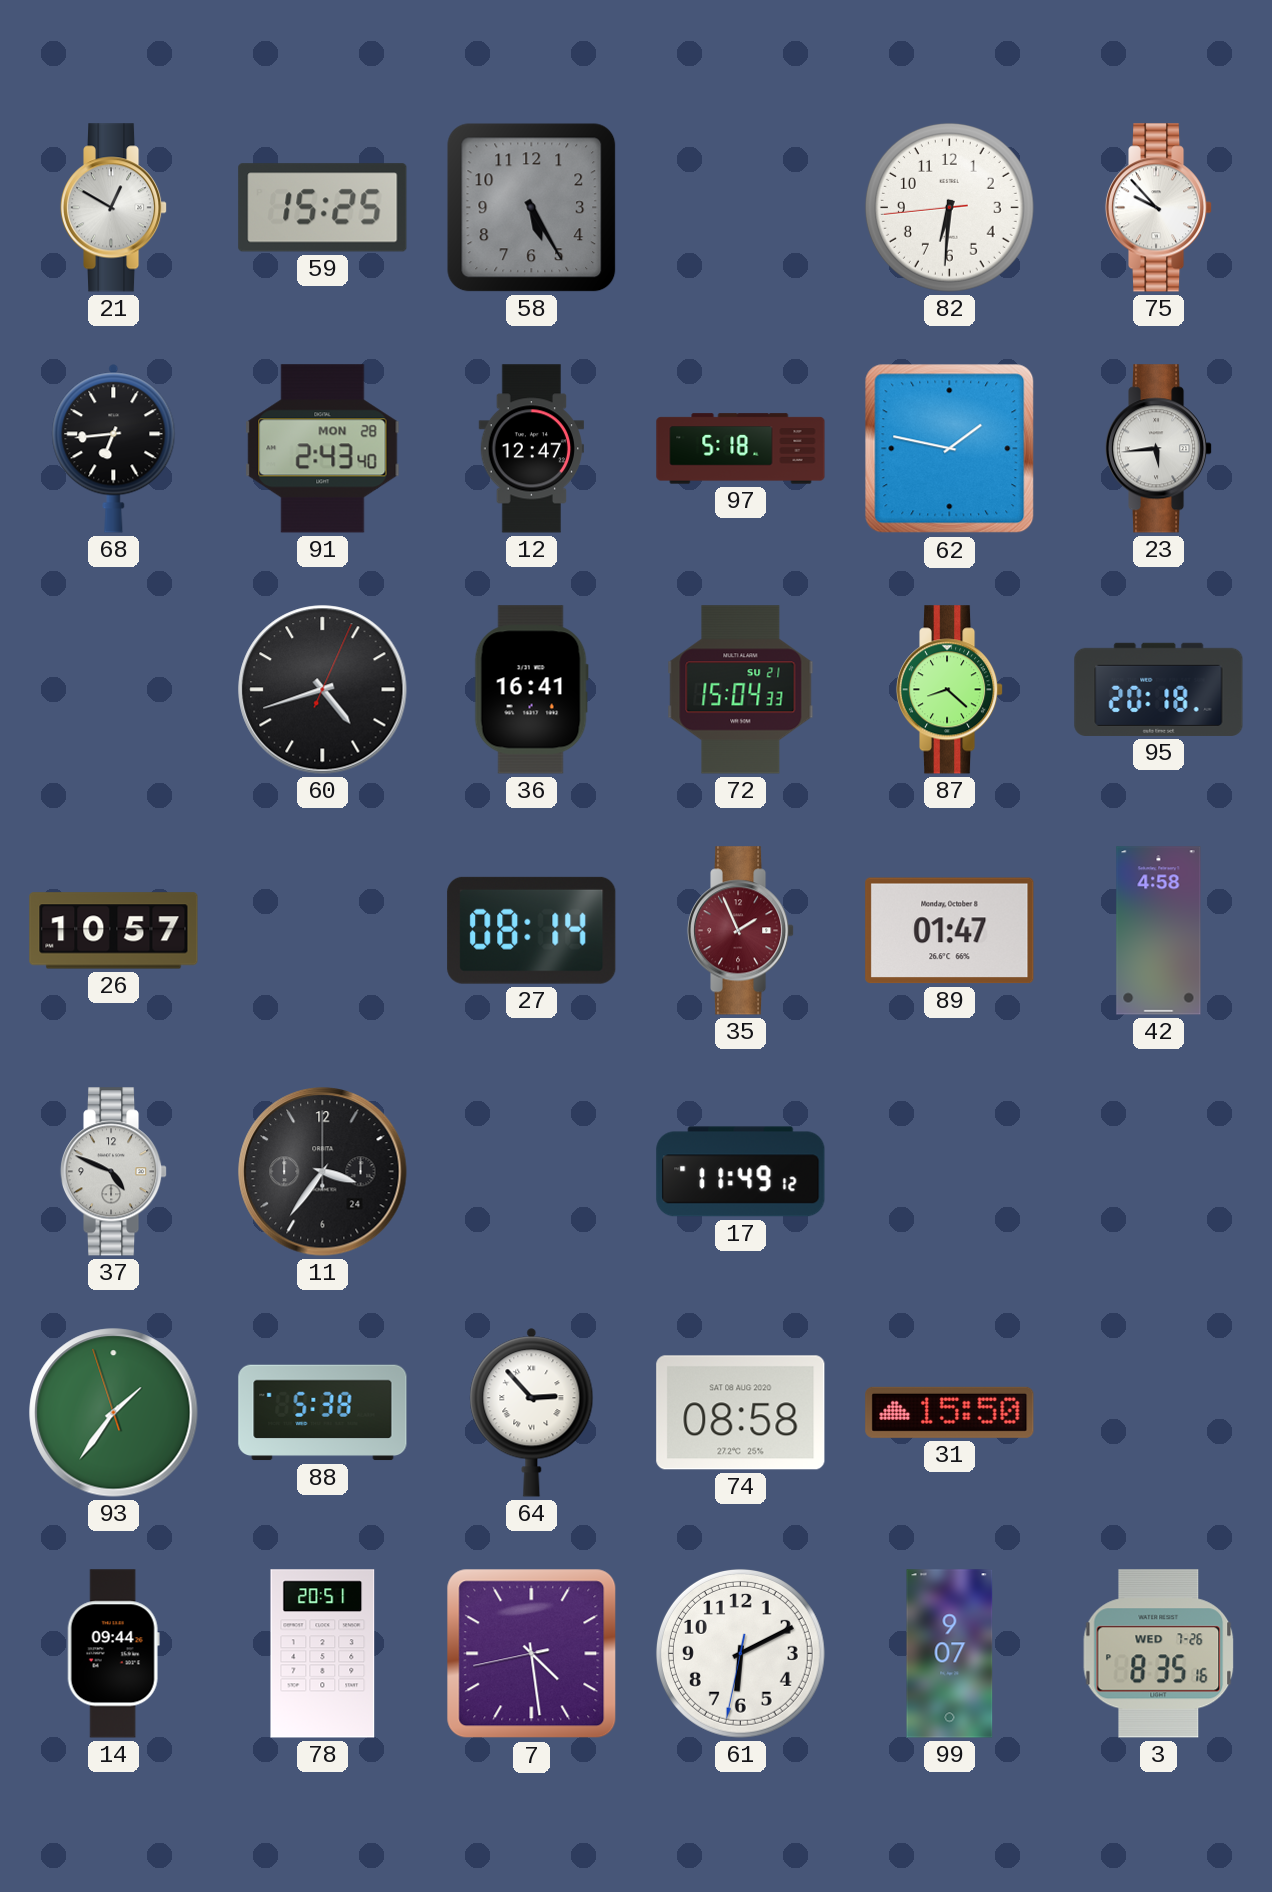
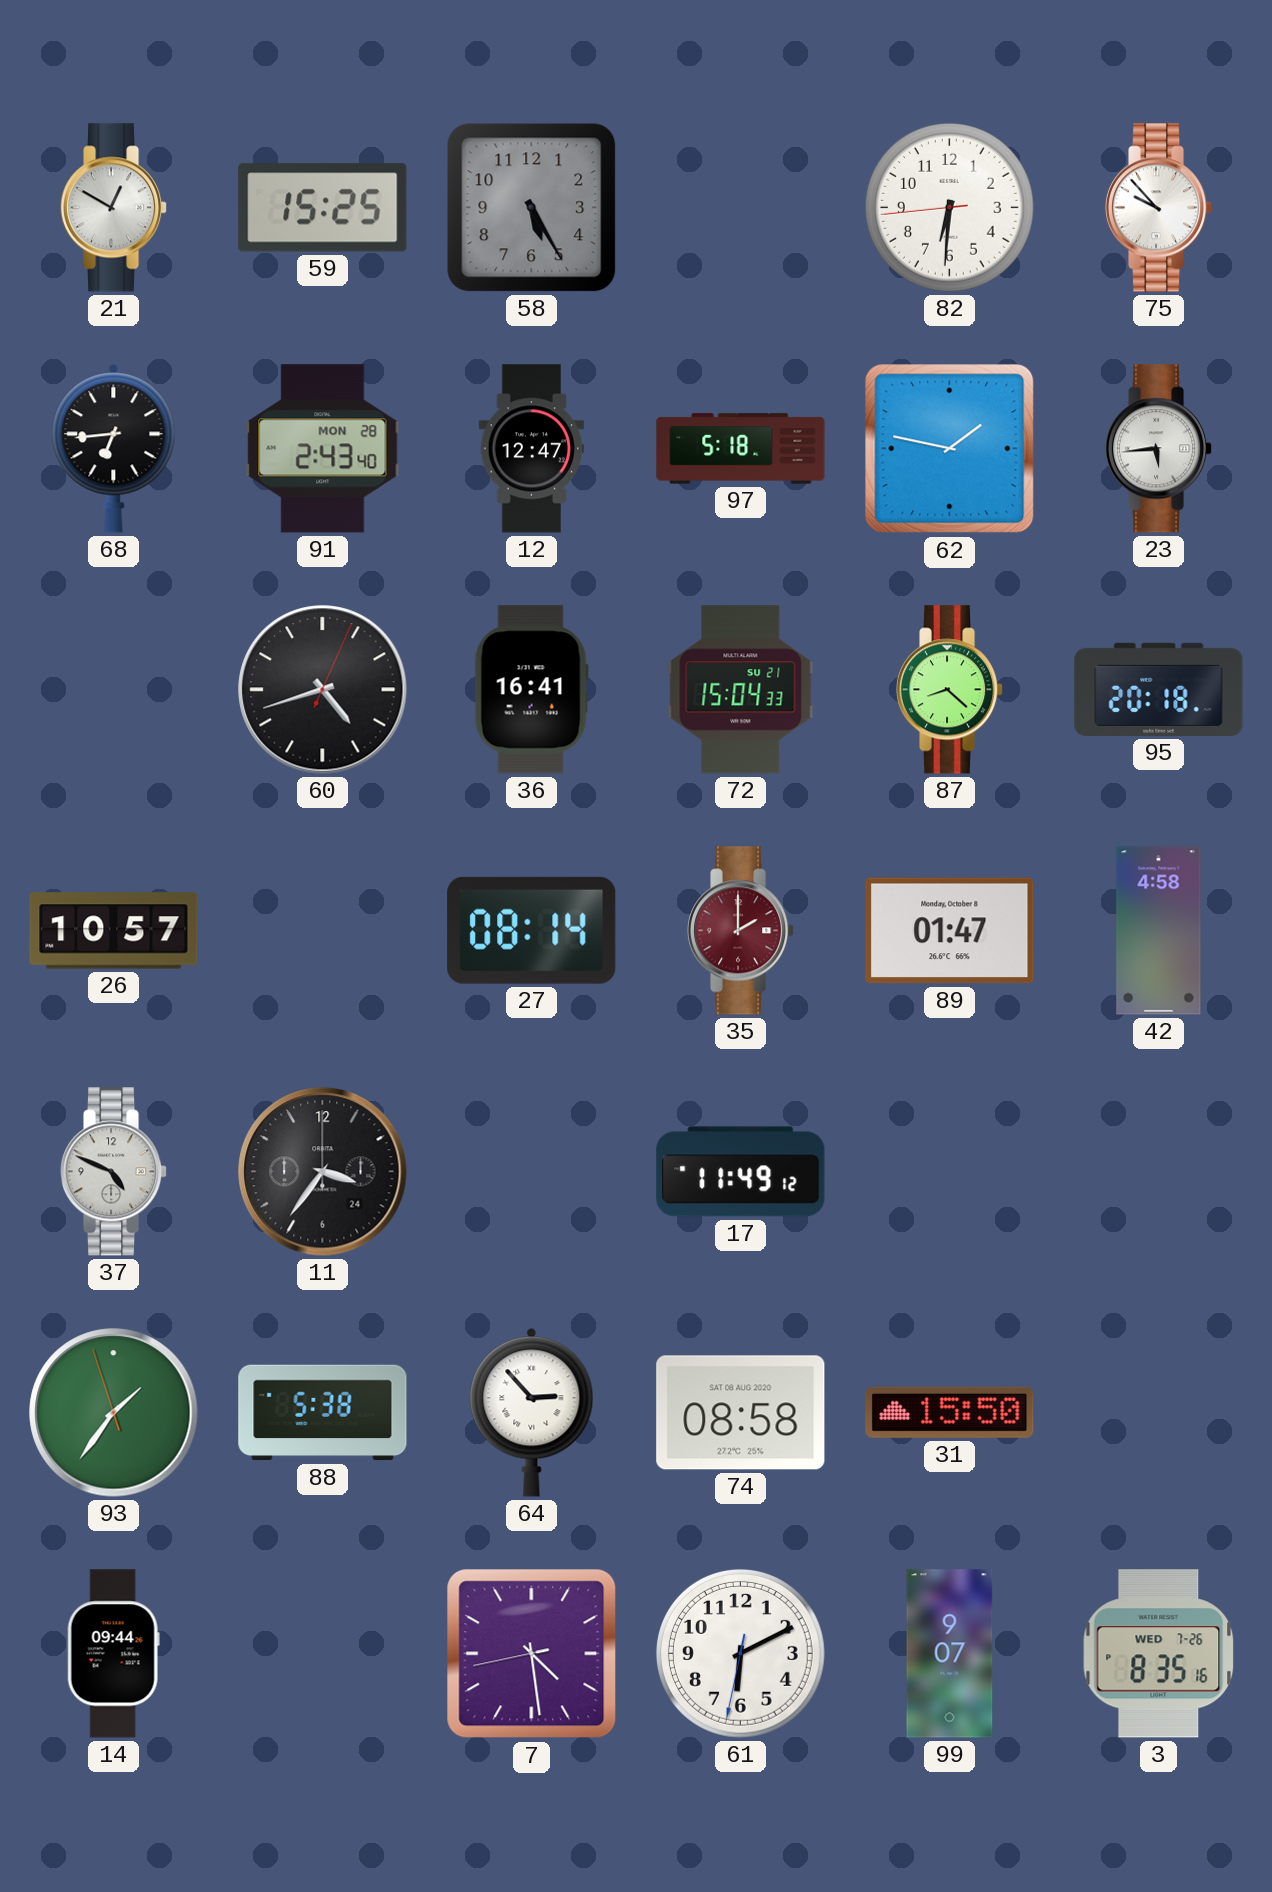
35: 1:56 -> 2:00 (741, 931)
78: 20:51 -> none (323, 1654)
